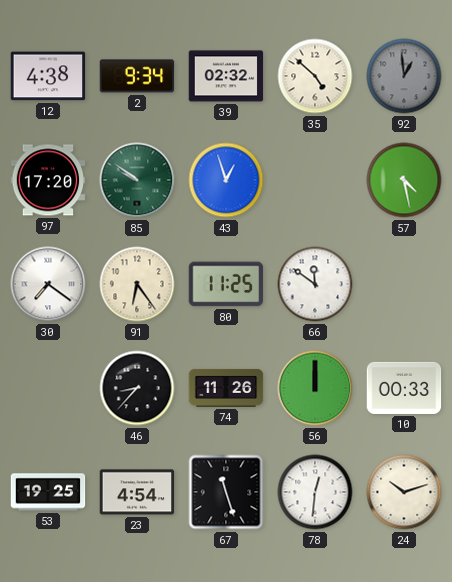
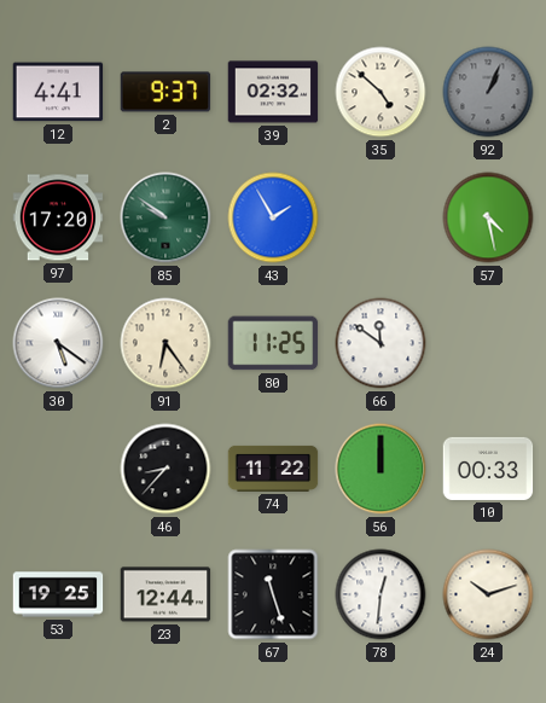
12: 4:38 -> 4:41 (58, 92)
2: 9:34 -> 9:37 (165, 92)
92: 12:59 -> 1:04 (488, 92)
43: 12:57 -> 1:55 (273, 217)
30: 7:21 -> 5:21 (58, 343)
74: 11:26 -> 11:22 (273, 469)
23: 4:54 -> 12:44 (165, 594)
